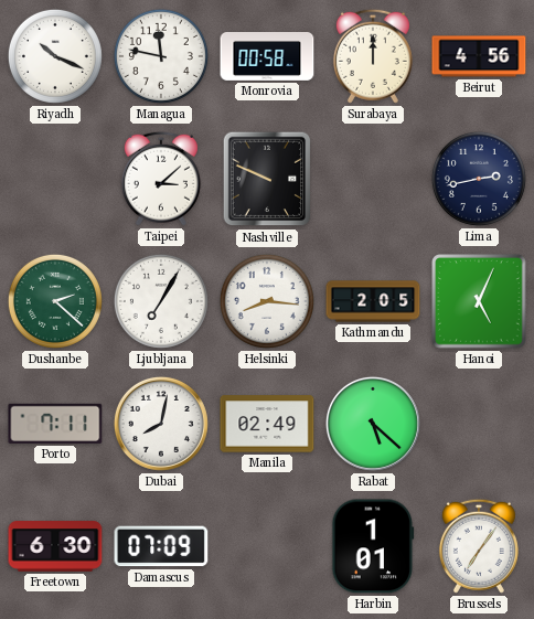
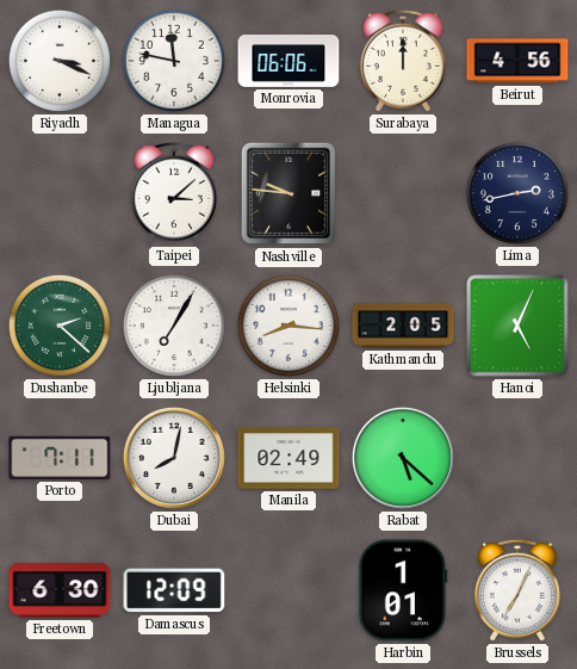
Riyadh: 10:19 -> 3:19 (60, 61)
Monrovia: 00:58 -> 06:06 (288, 62)
Nashville: 9:49 -> 9:46 (288, 193)
Damascus: 07:09 -> 12:09 (174, 590)
Brussels: 7:06 -> 7:04 (517, 590)
